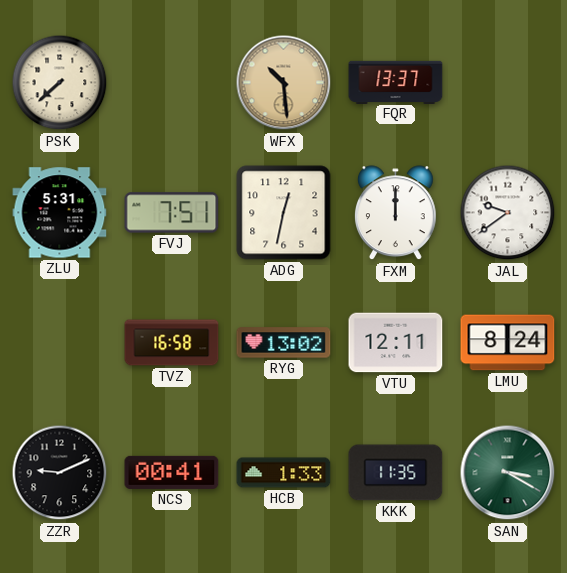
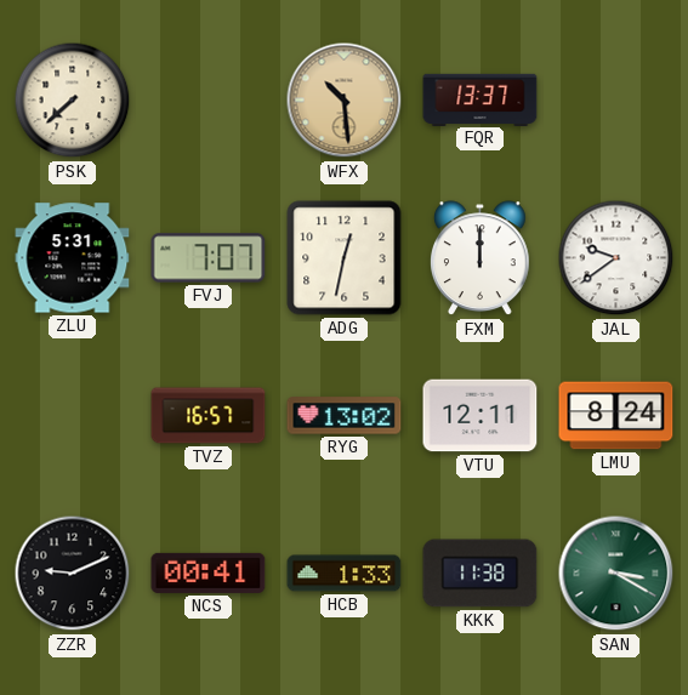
FVJ: 7:51 -> 7:07 (209, 258)
TVZ: 16:58 -> 16:57 (209, 416)
KKK: 11:35 -> 11:38 (481, 574)
